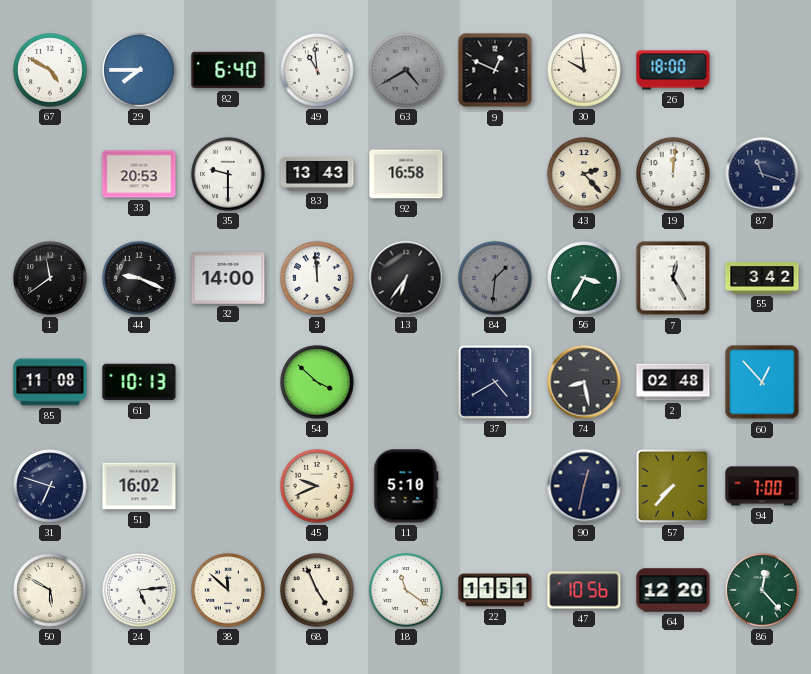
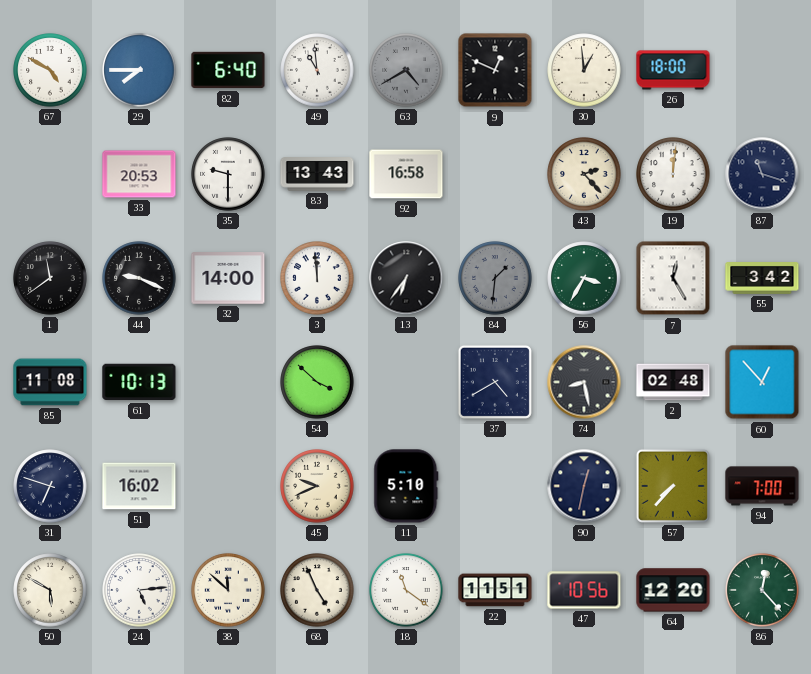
30: 9:59 -> 12:59 (584, 70)
